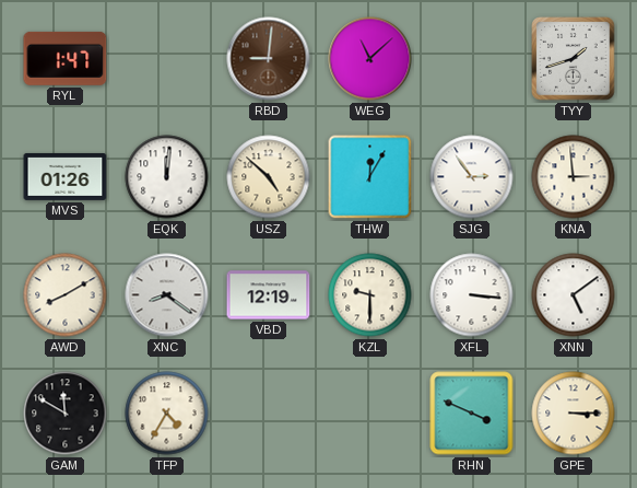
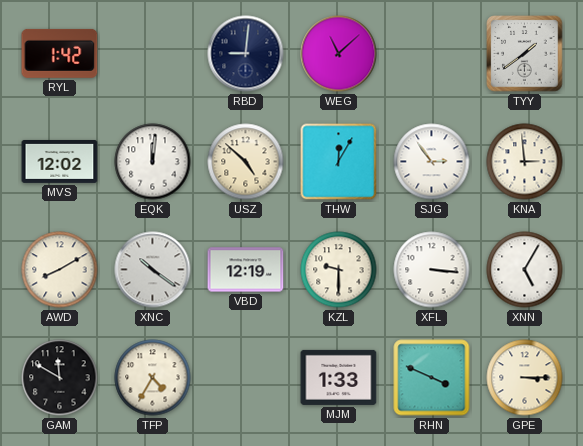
RYL: 1:47 -> 1:42 (60, 53)
RBD dial: brown -> navy (246, 54)
TYY: 1:42 -> 1:39 (525, 54)
MVS: 01:26 -> 12:02 (60, 161)
XNC: 8:21 -> 10:21 (153, 270)
XNN: 5:09 -> 5:05 (525, 270)
MJM: none -> 1:33 (339, 377)
